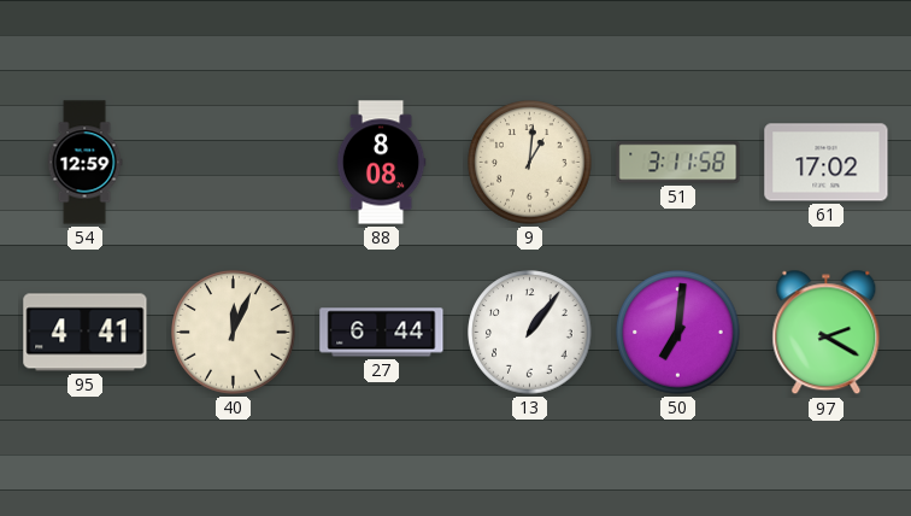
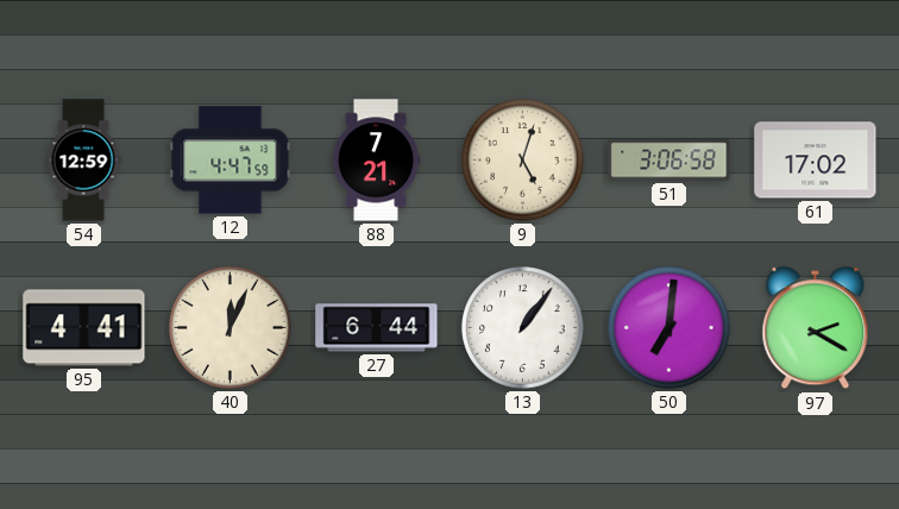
12: none -> 4:47 (231, 161)
88: 8:08 -> 7:21 (376, 161)
9: 1:01 -> 5:03 (523, 161)
51: 3:11 -> 3:06 (669, 161)
